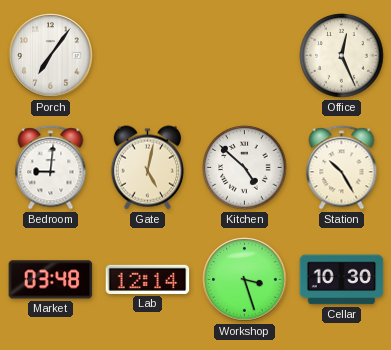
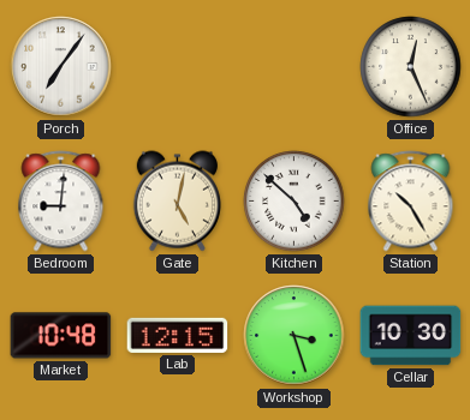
Market: 03:48 -> 10:48 (61, 336)
Lab: 12:14 -> 12:15 (178, 335)
